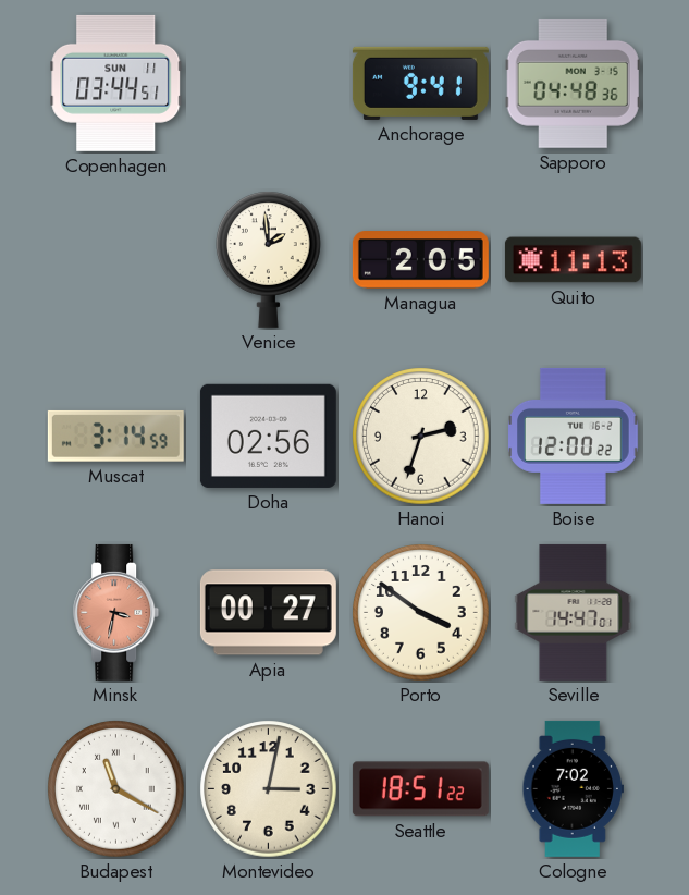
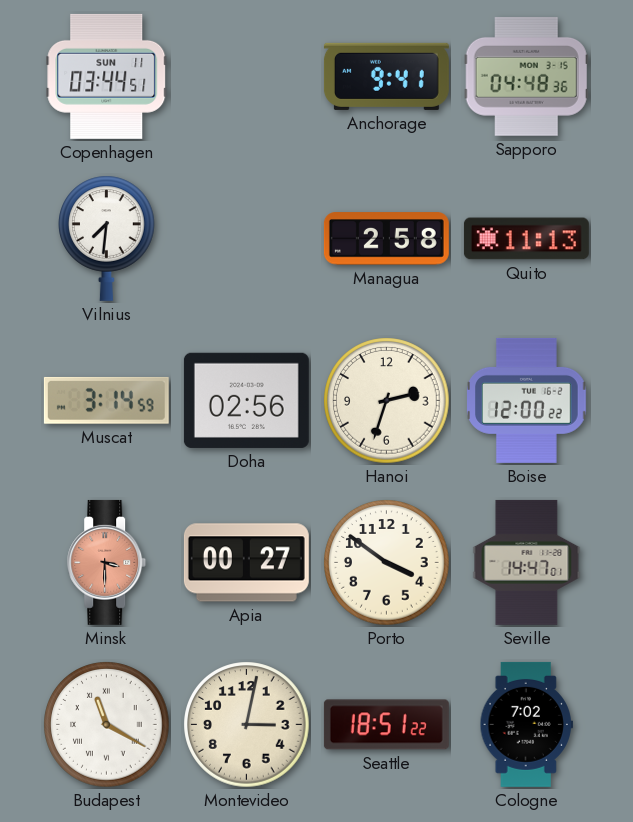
Vilnius: none -> 7:31 (107, 238)
Venice: 1:59 -> none (269, 259)
Managua: 2:05 -> 2:58 (386, 239)
Minsk: 3:32 -> 3:30 (107, 562)
